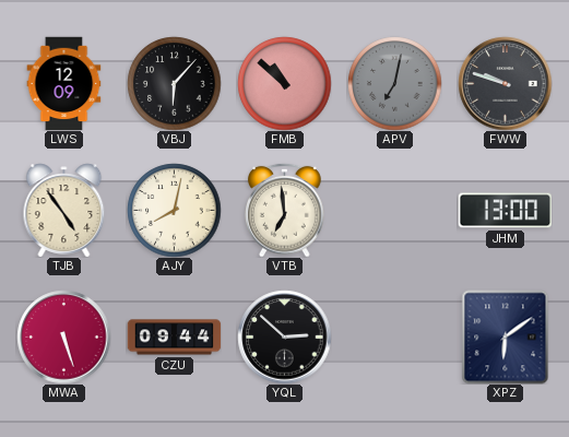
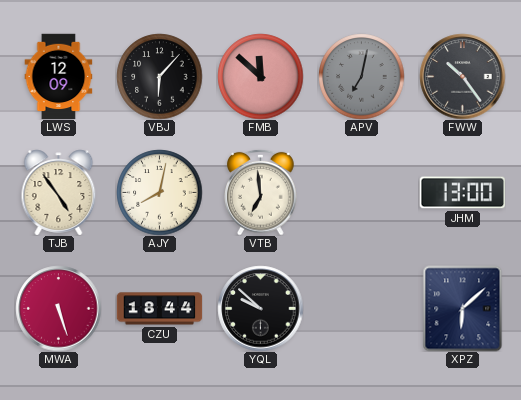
FMB: 10:52 -> 11:52 (260, 76)
FWW: 9:48 -> 10:24 (462, 76)
CZU: 09:44 -> 18:44 (159, 309)
YQL: 2:52 -> 9:52 (260, 308)
XPZ: 6:09 -> 6:08 (463, 308)
